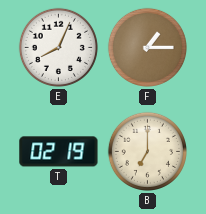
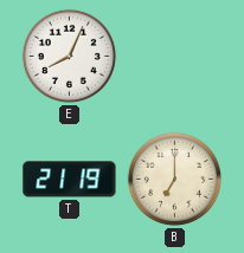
F: 1:15 -> none (147, 47)
T: 02:19 -> 21:19 (70, 180)
